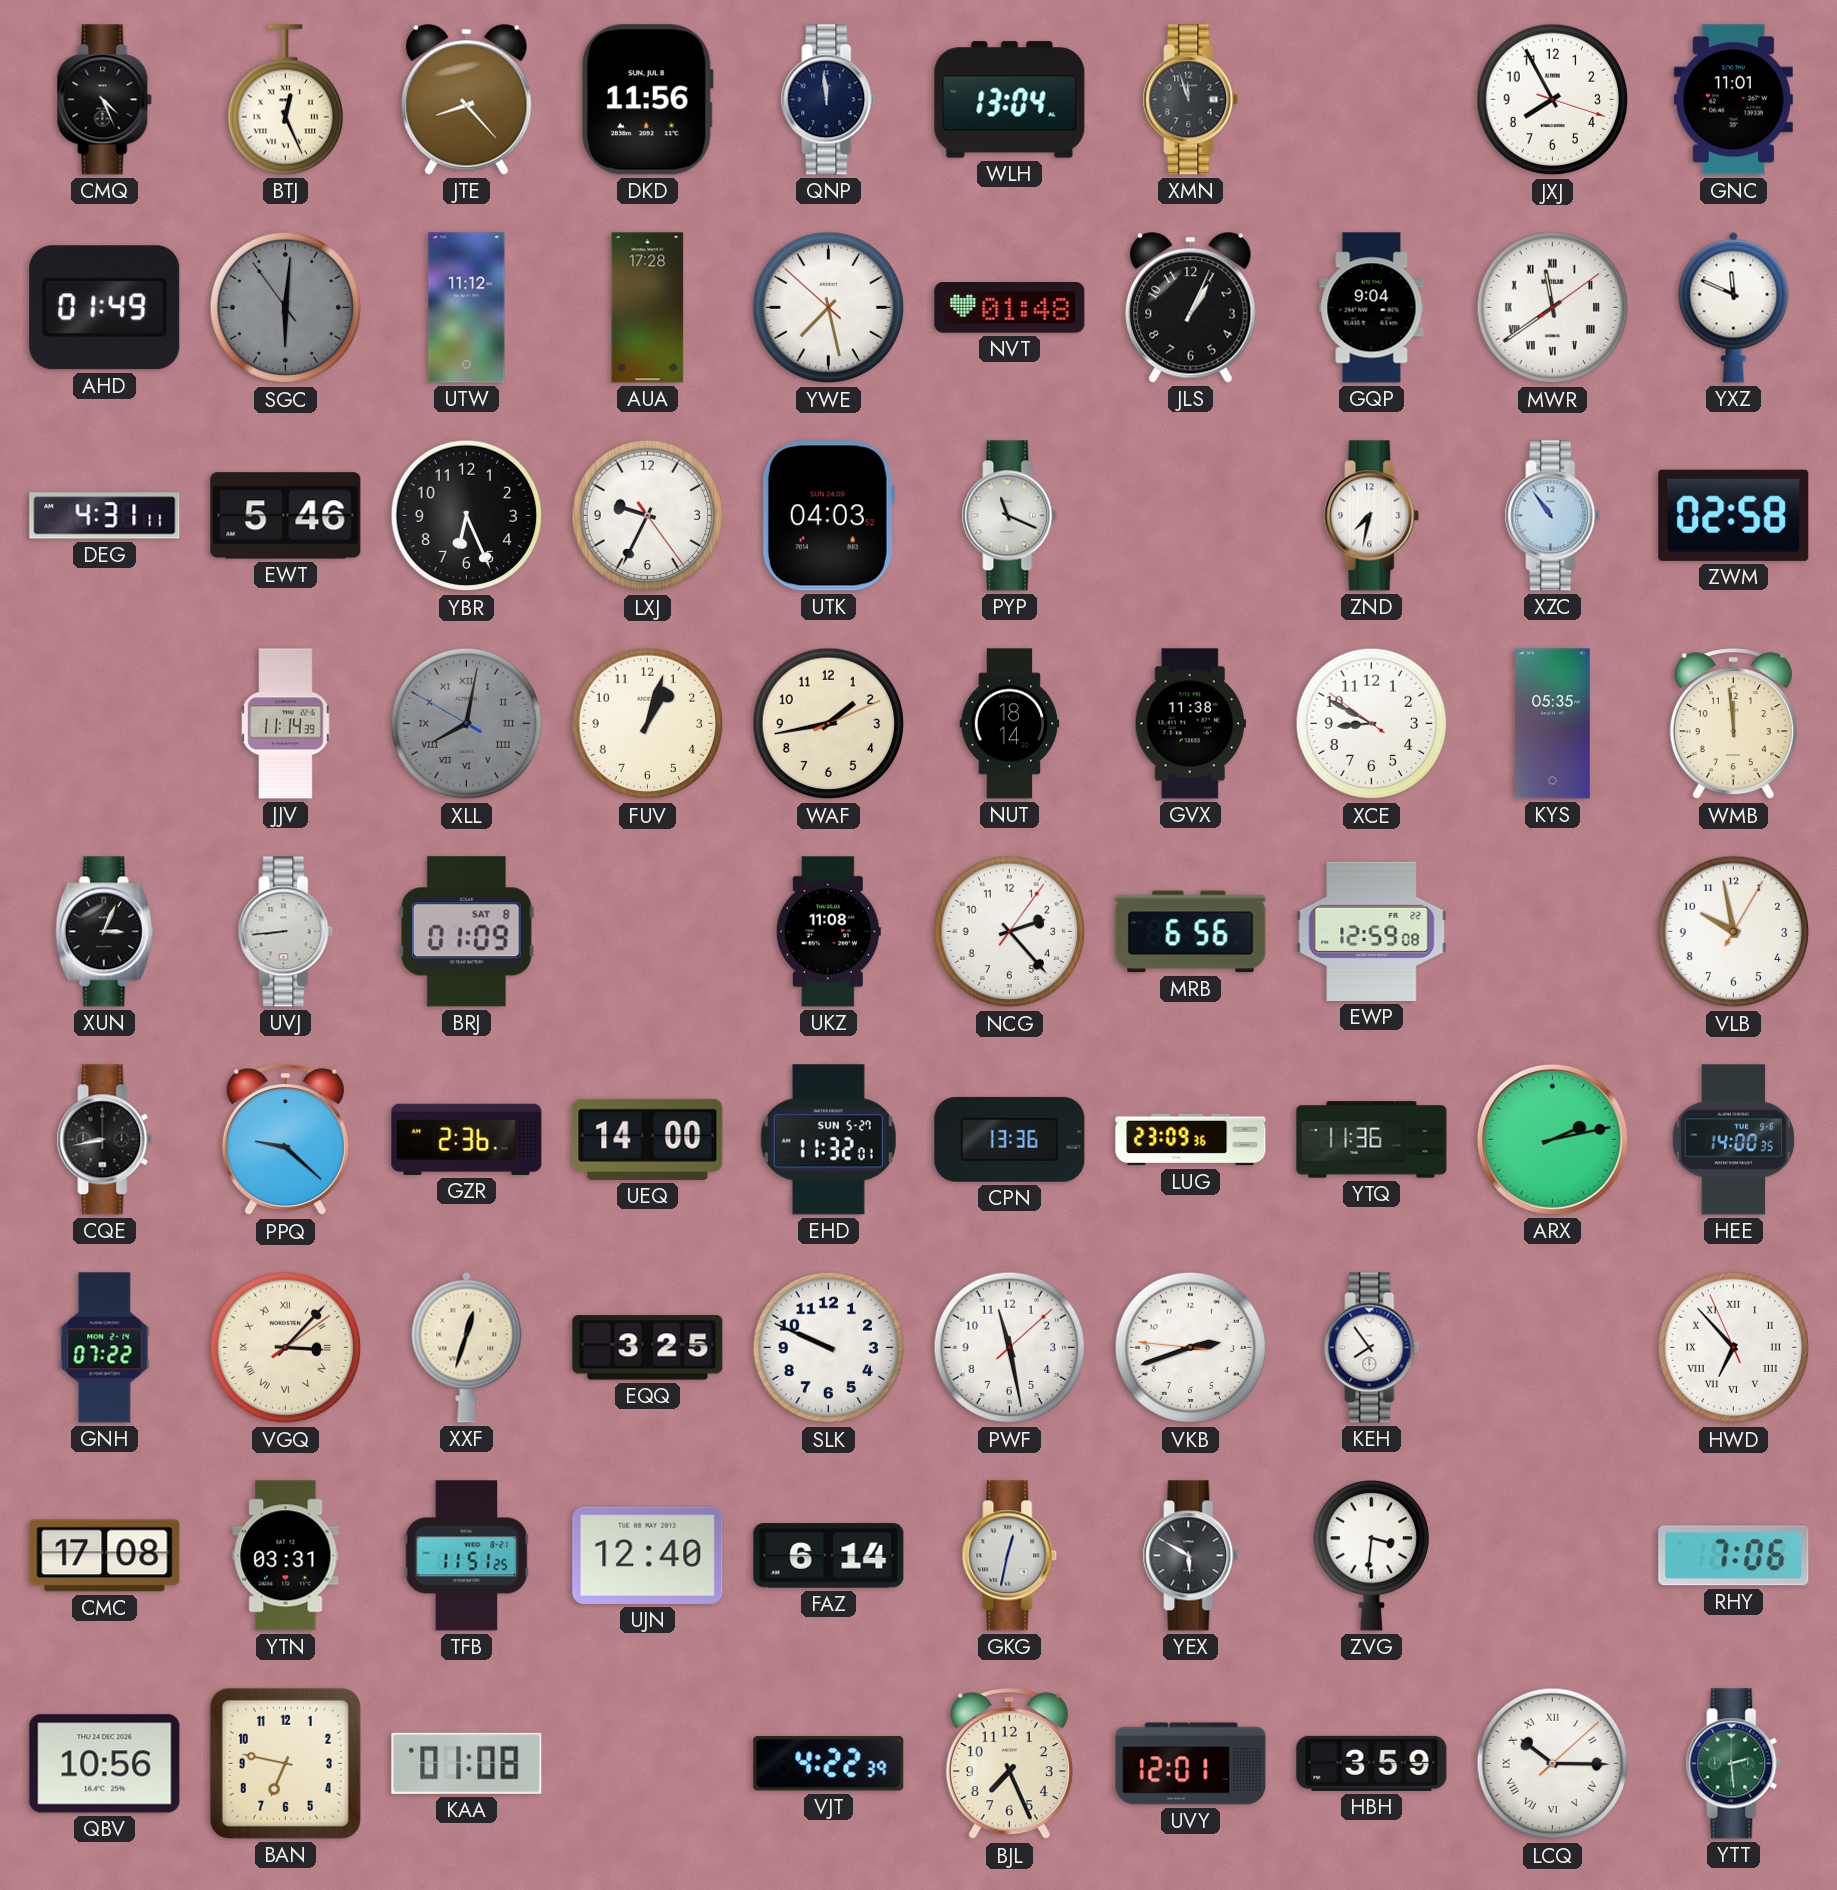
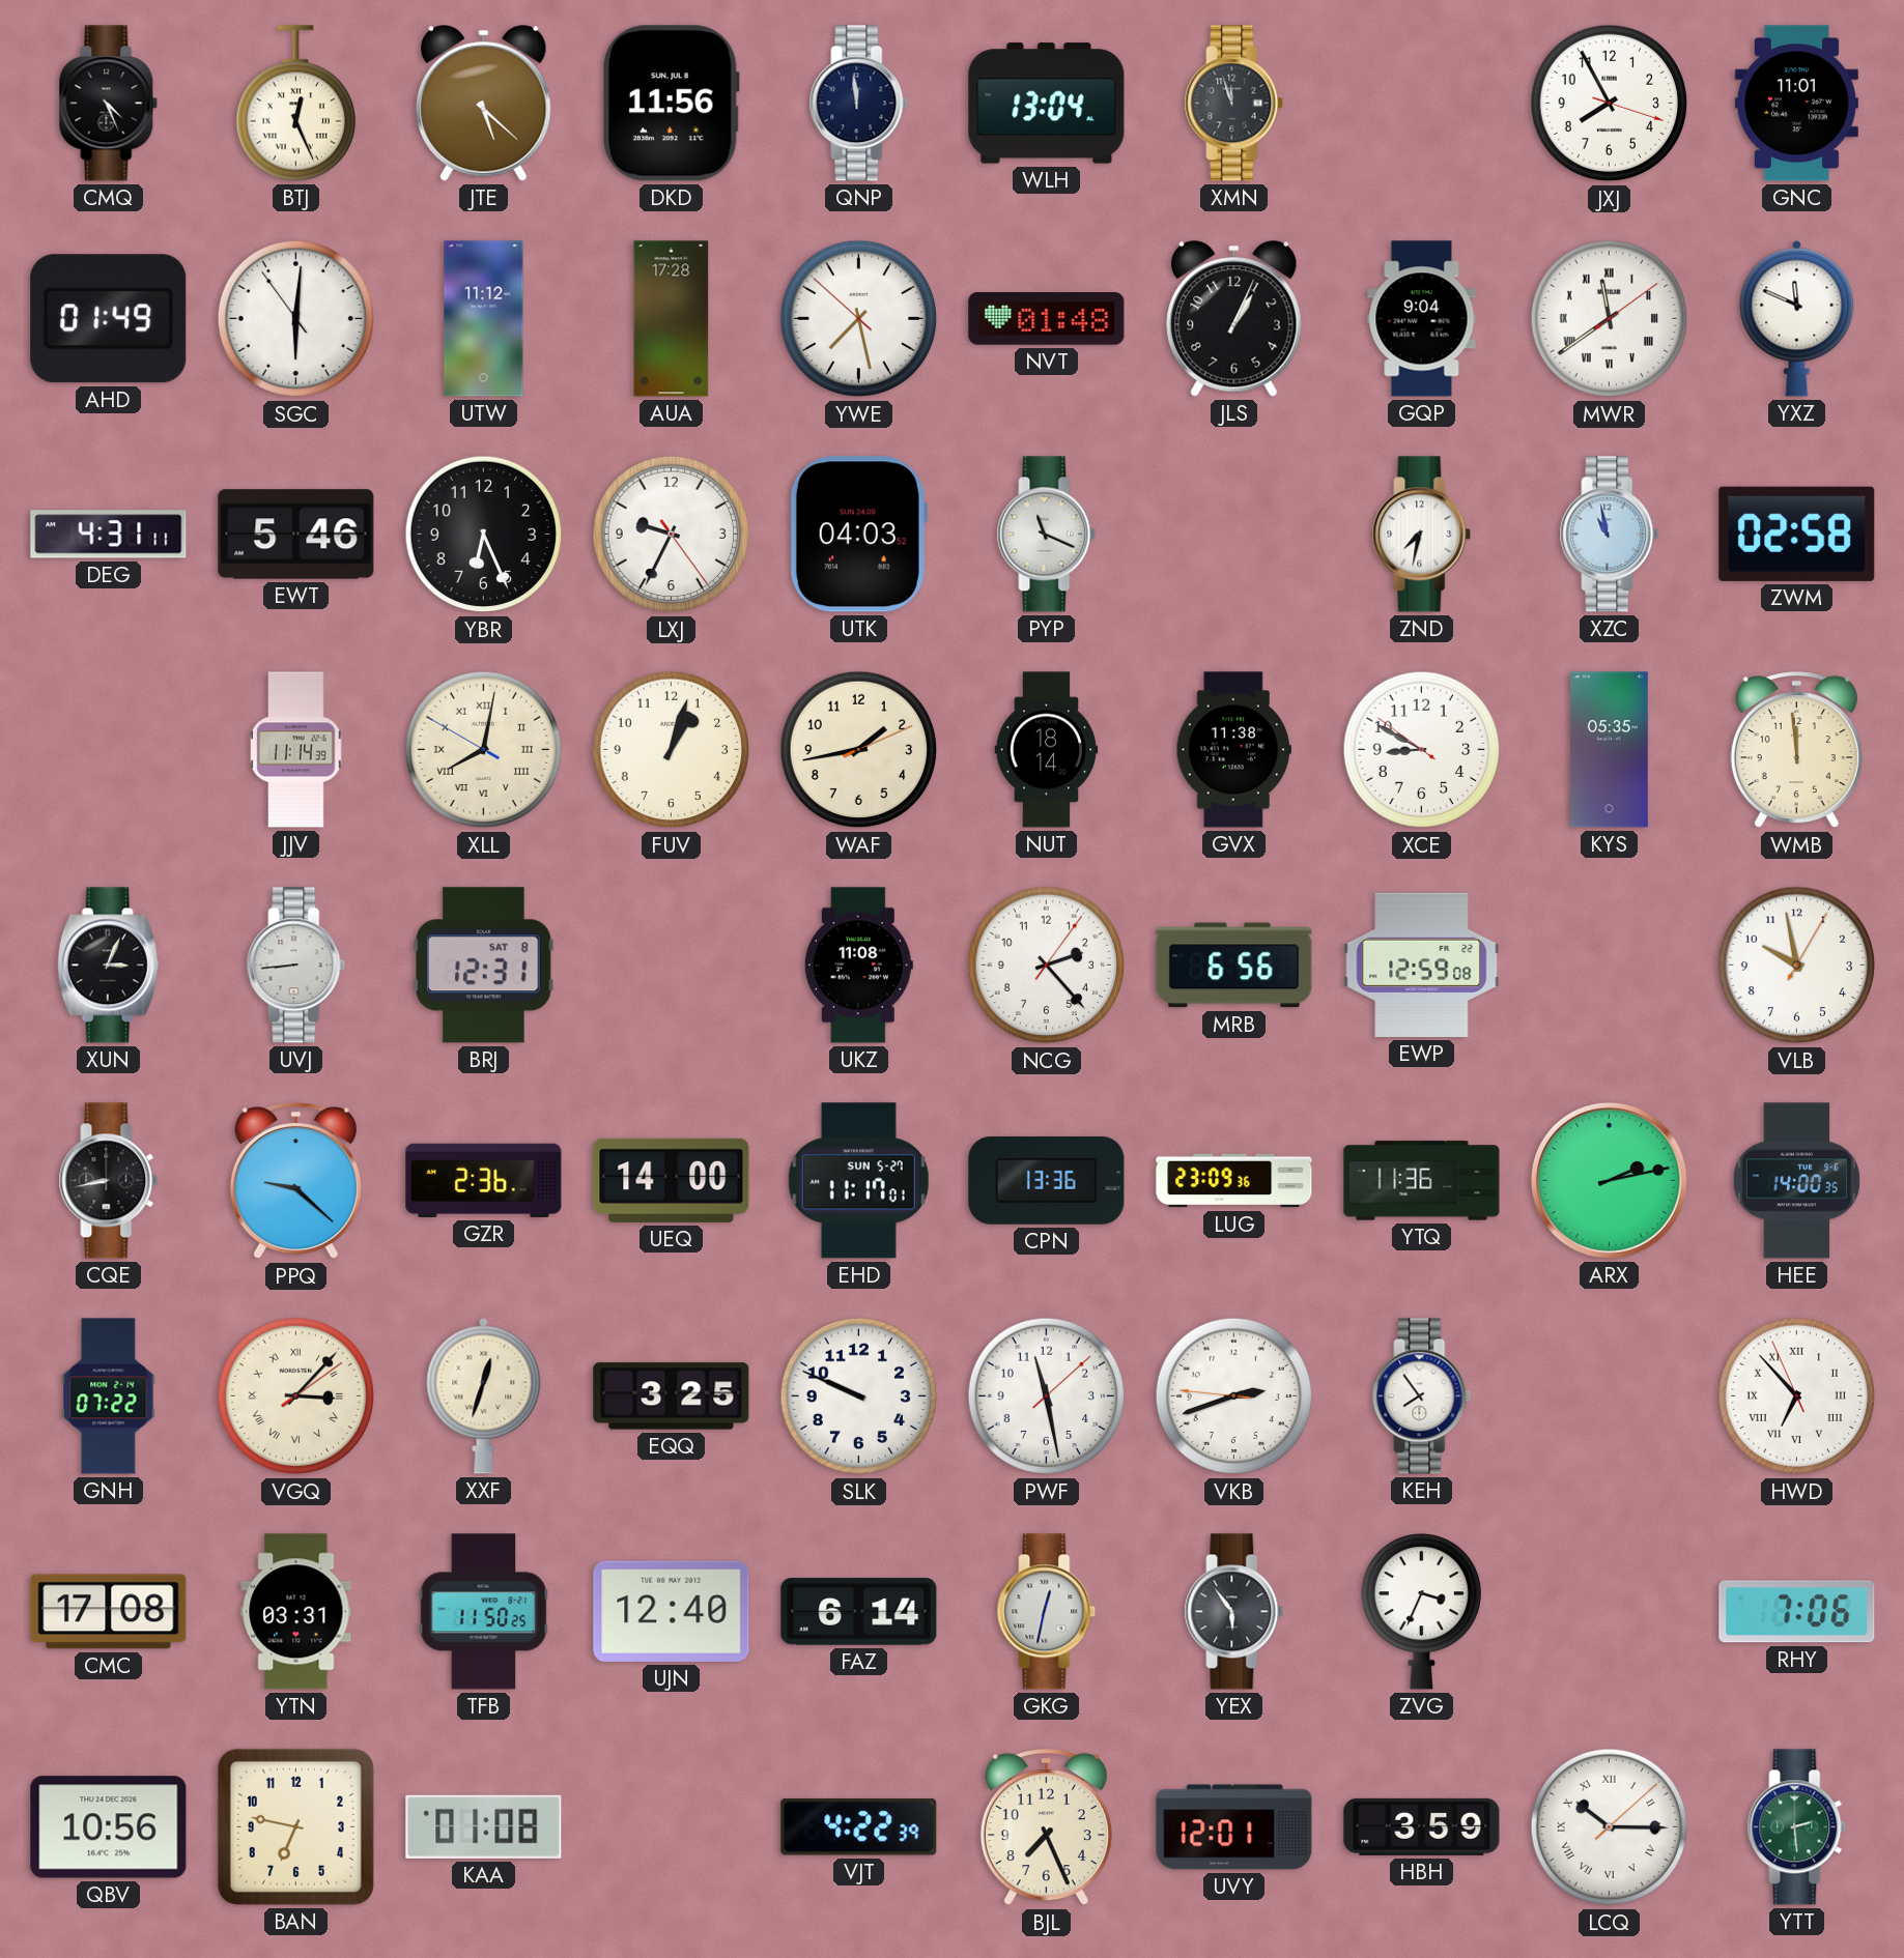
JTE: 8:23 -> 5:22 (484, 104)
SGC dial: grey -> white (296, 319)
XZC: 10:54 -> 10:58 (1610, 535)
XLL dial: grey -> cream (484, 750)
BRJ: 01:09 -> 12:31 (484, 966)
EHD: 11:32 -> 11:17 (858, 1181)
TFB: 11:51 -> 11:50 (484, 1612)
YEX: 5:50 -> 5:54 (1234, 1612)
ZVG: 3:31 -> 3:34 (1421, 1612)
